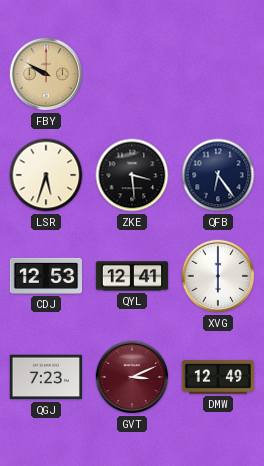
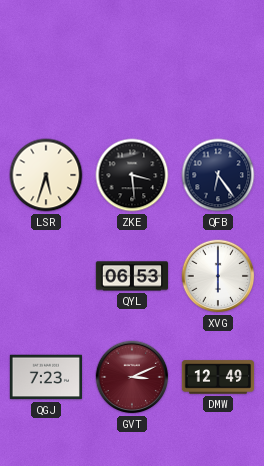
FBY: 9:50 -> none (46, 74)
CDJ: 12:53 -> none (45, 276)
QYL: 12:41 -> 06:53 (132, 276)
